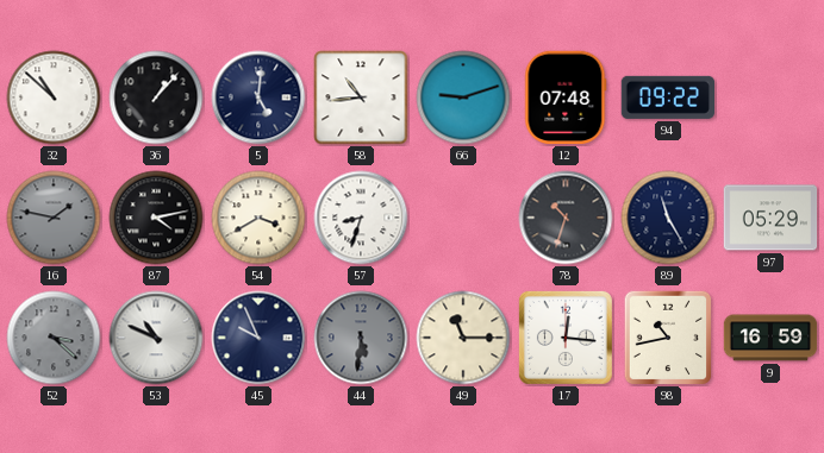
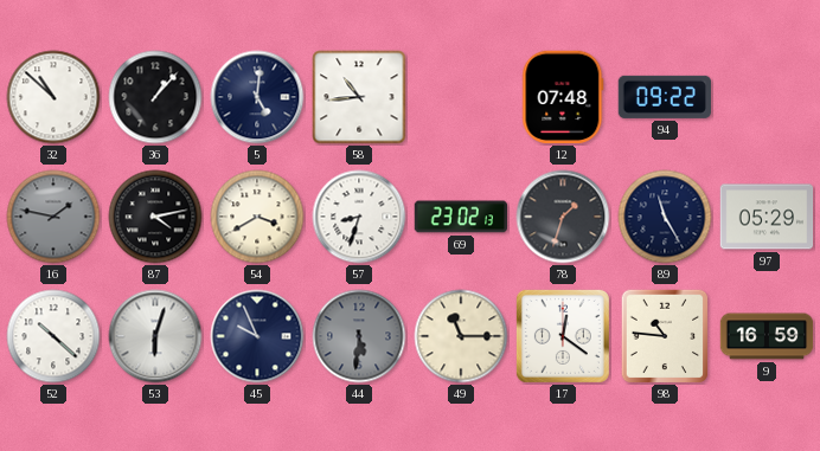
66: 9:12 -> none (463, 97)
69: none -> 23:02 (461, 217)
78: 10:33 -> 1:33 (563, 217)
52: 3:22 -> 10:22 (53, 336)
52 dial: grey -> white (53, 336)
53: 10:49 -> 6:03 (155, 336)
17: 12:16 -> 12:21 (563, 336)
98: 10:43 -> 10:46 (665, 336)
